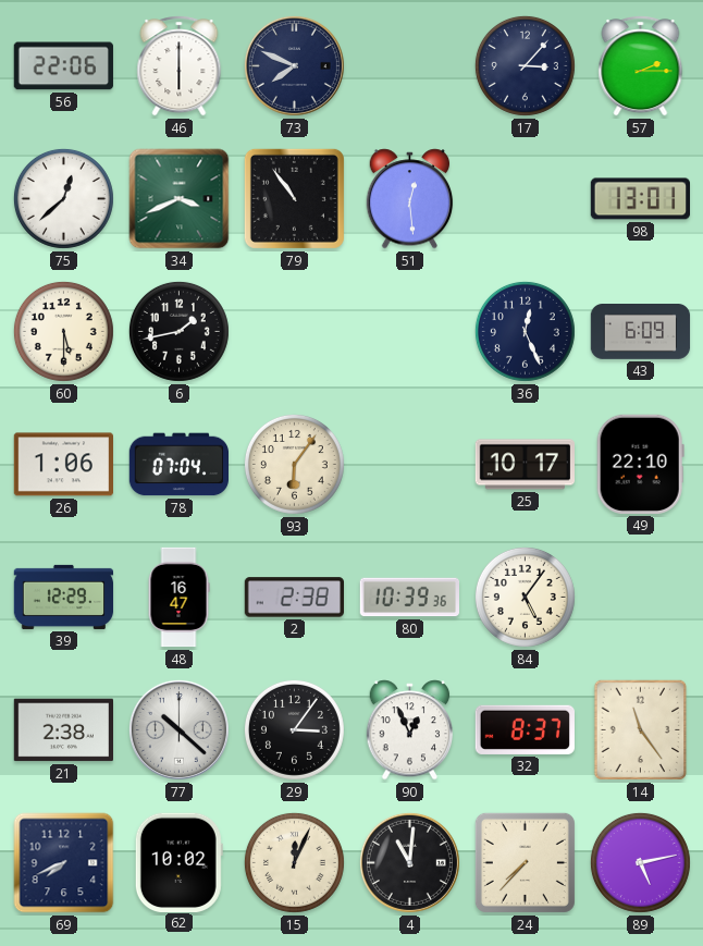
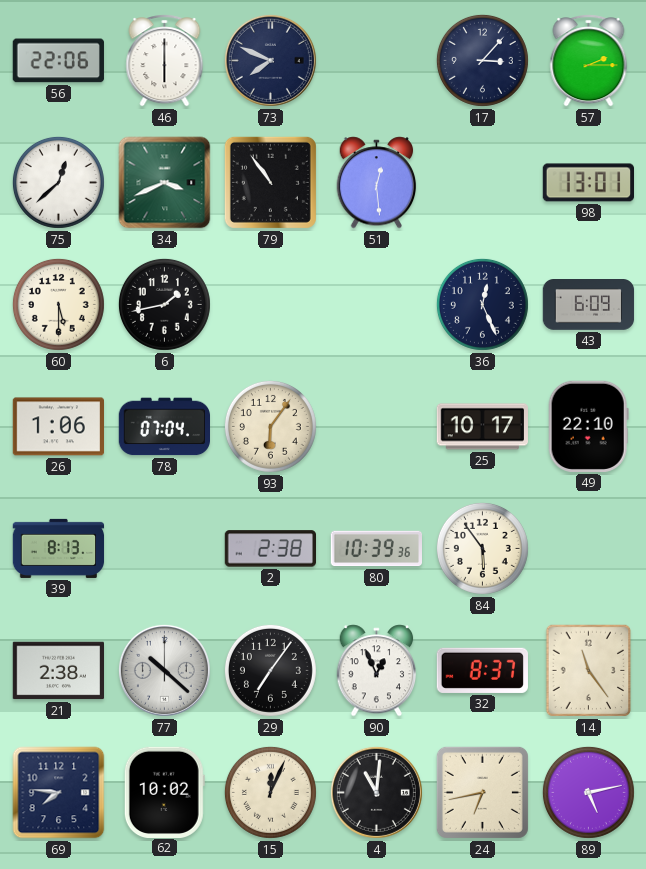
39: 12:29 -> 8:13 (59, 548)
48: 16:47 -> none (178, 598)
84: 5:06 -> 5:54 (482, 548)
29: 3:06 -> 7:06 (270, 670)
69: 7:41 -> 7:46 (59, 793)
24: 7:37 -> 6:43 (482, 792)
